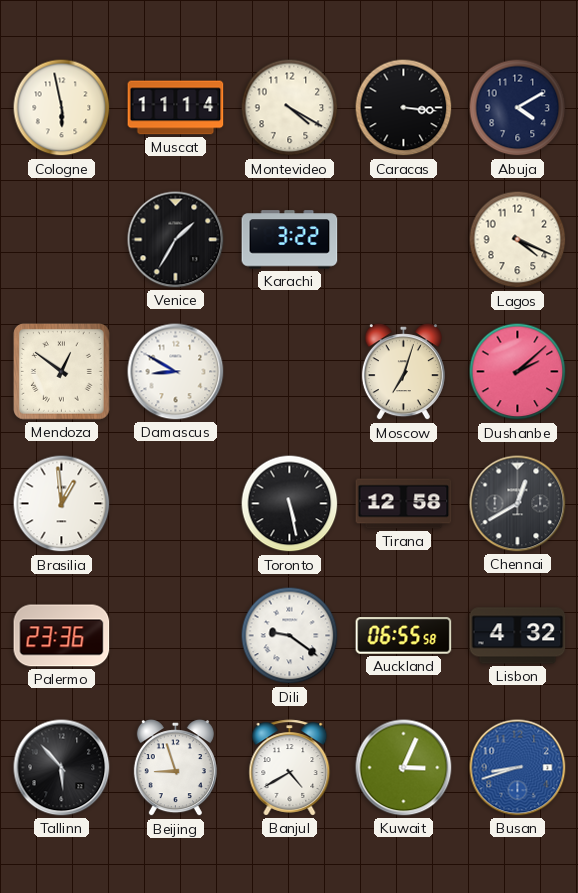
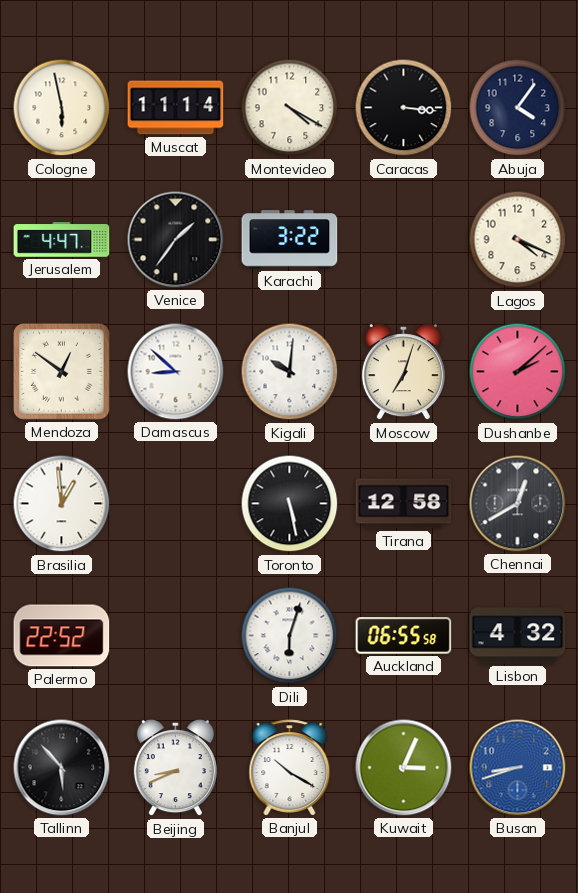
Abuja: 4:10 -> 4:06 (518, 108)
Jerusalem: none -> 4:47 (62, 240)
Venice: 1:35 -> 1:36 (176, 240)
Damascus: 8:50 -> 8:52 (176, 372)
Kigali: none -> 10:01 (290, 372)
Palermo: 23:36 -> 22:52 (62, 636)
Dili: 9:21 -> 6:03 (290, 636)
Beijing: 8:57 -> 8:41 (175, 768)
Banjul: 4:40 -> 10:20 (290, 768)
